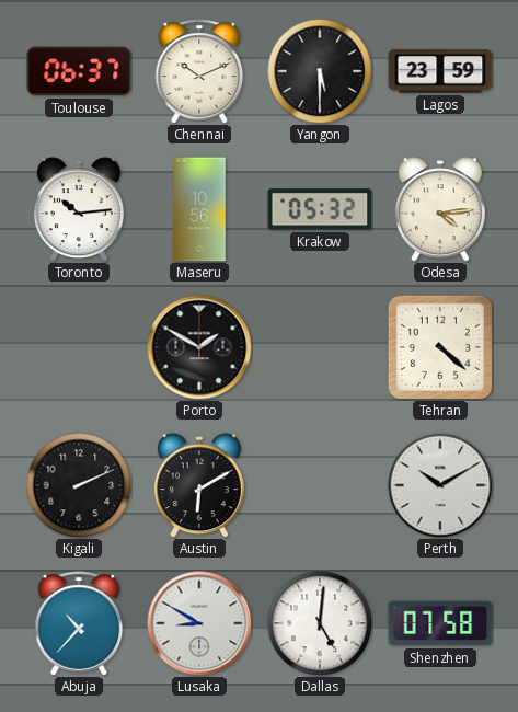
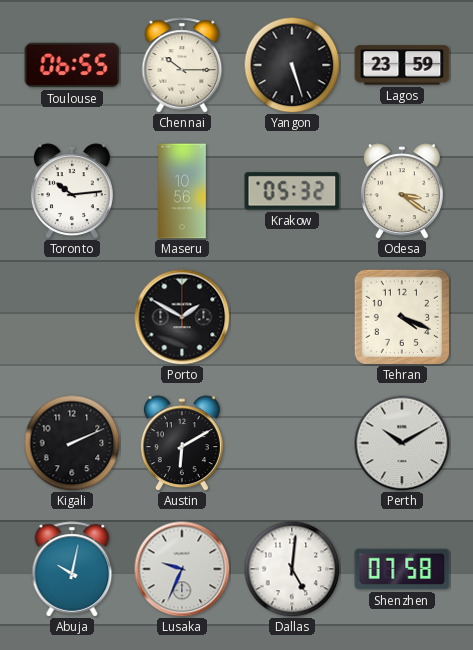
Toulouse: 06:37 -> 06:55 (72, 65)
Chennai: 10:11 -> 10:15 (182, 65)
Yangon: 5:30 -> 5:27 (292, 65)
Odesa: 4:14 -> 3:21 (402, 191)
Tehran: 4:22 -> 4:19 (402, 317)
Abuja: 10:37 -> 10:02 (72, 569)
Lusaka: 8:50 -> 9:34 (182, 569)
